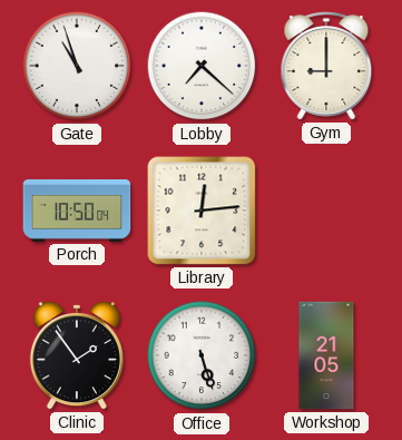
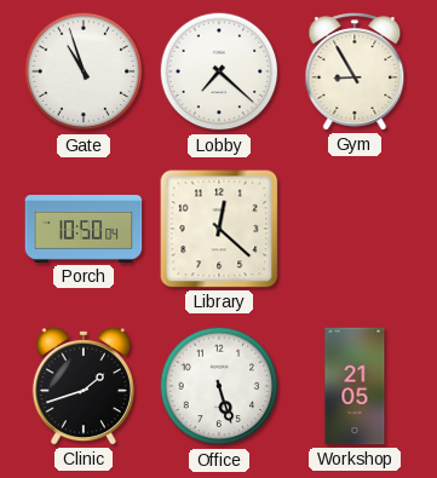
Gym: 9:00 -> 8:55 (355, 71)
Library: 12:14 -> 12:22 (219, 229)
Clinic: 1:54 -> 1:42 (84, 386)
